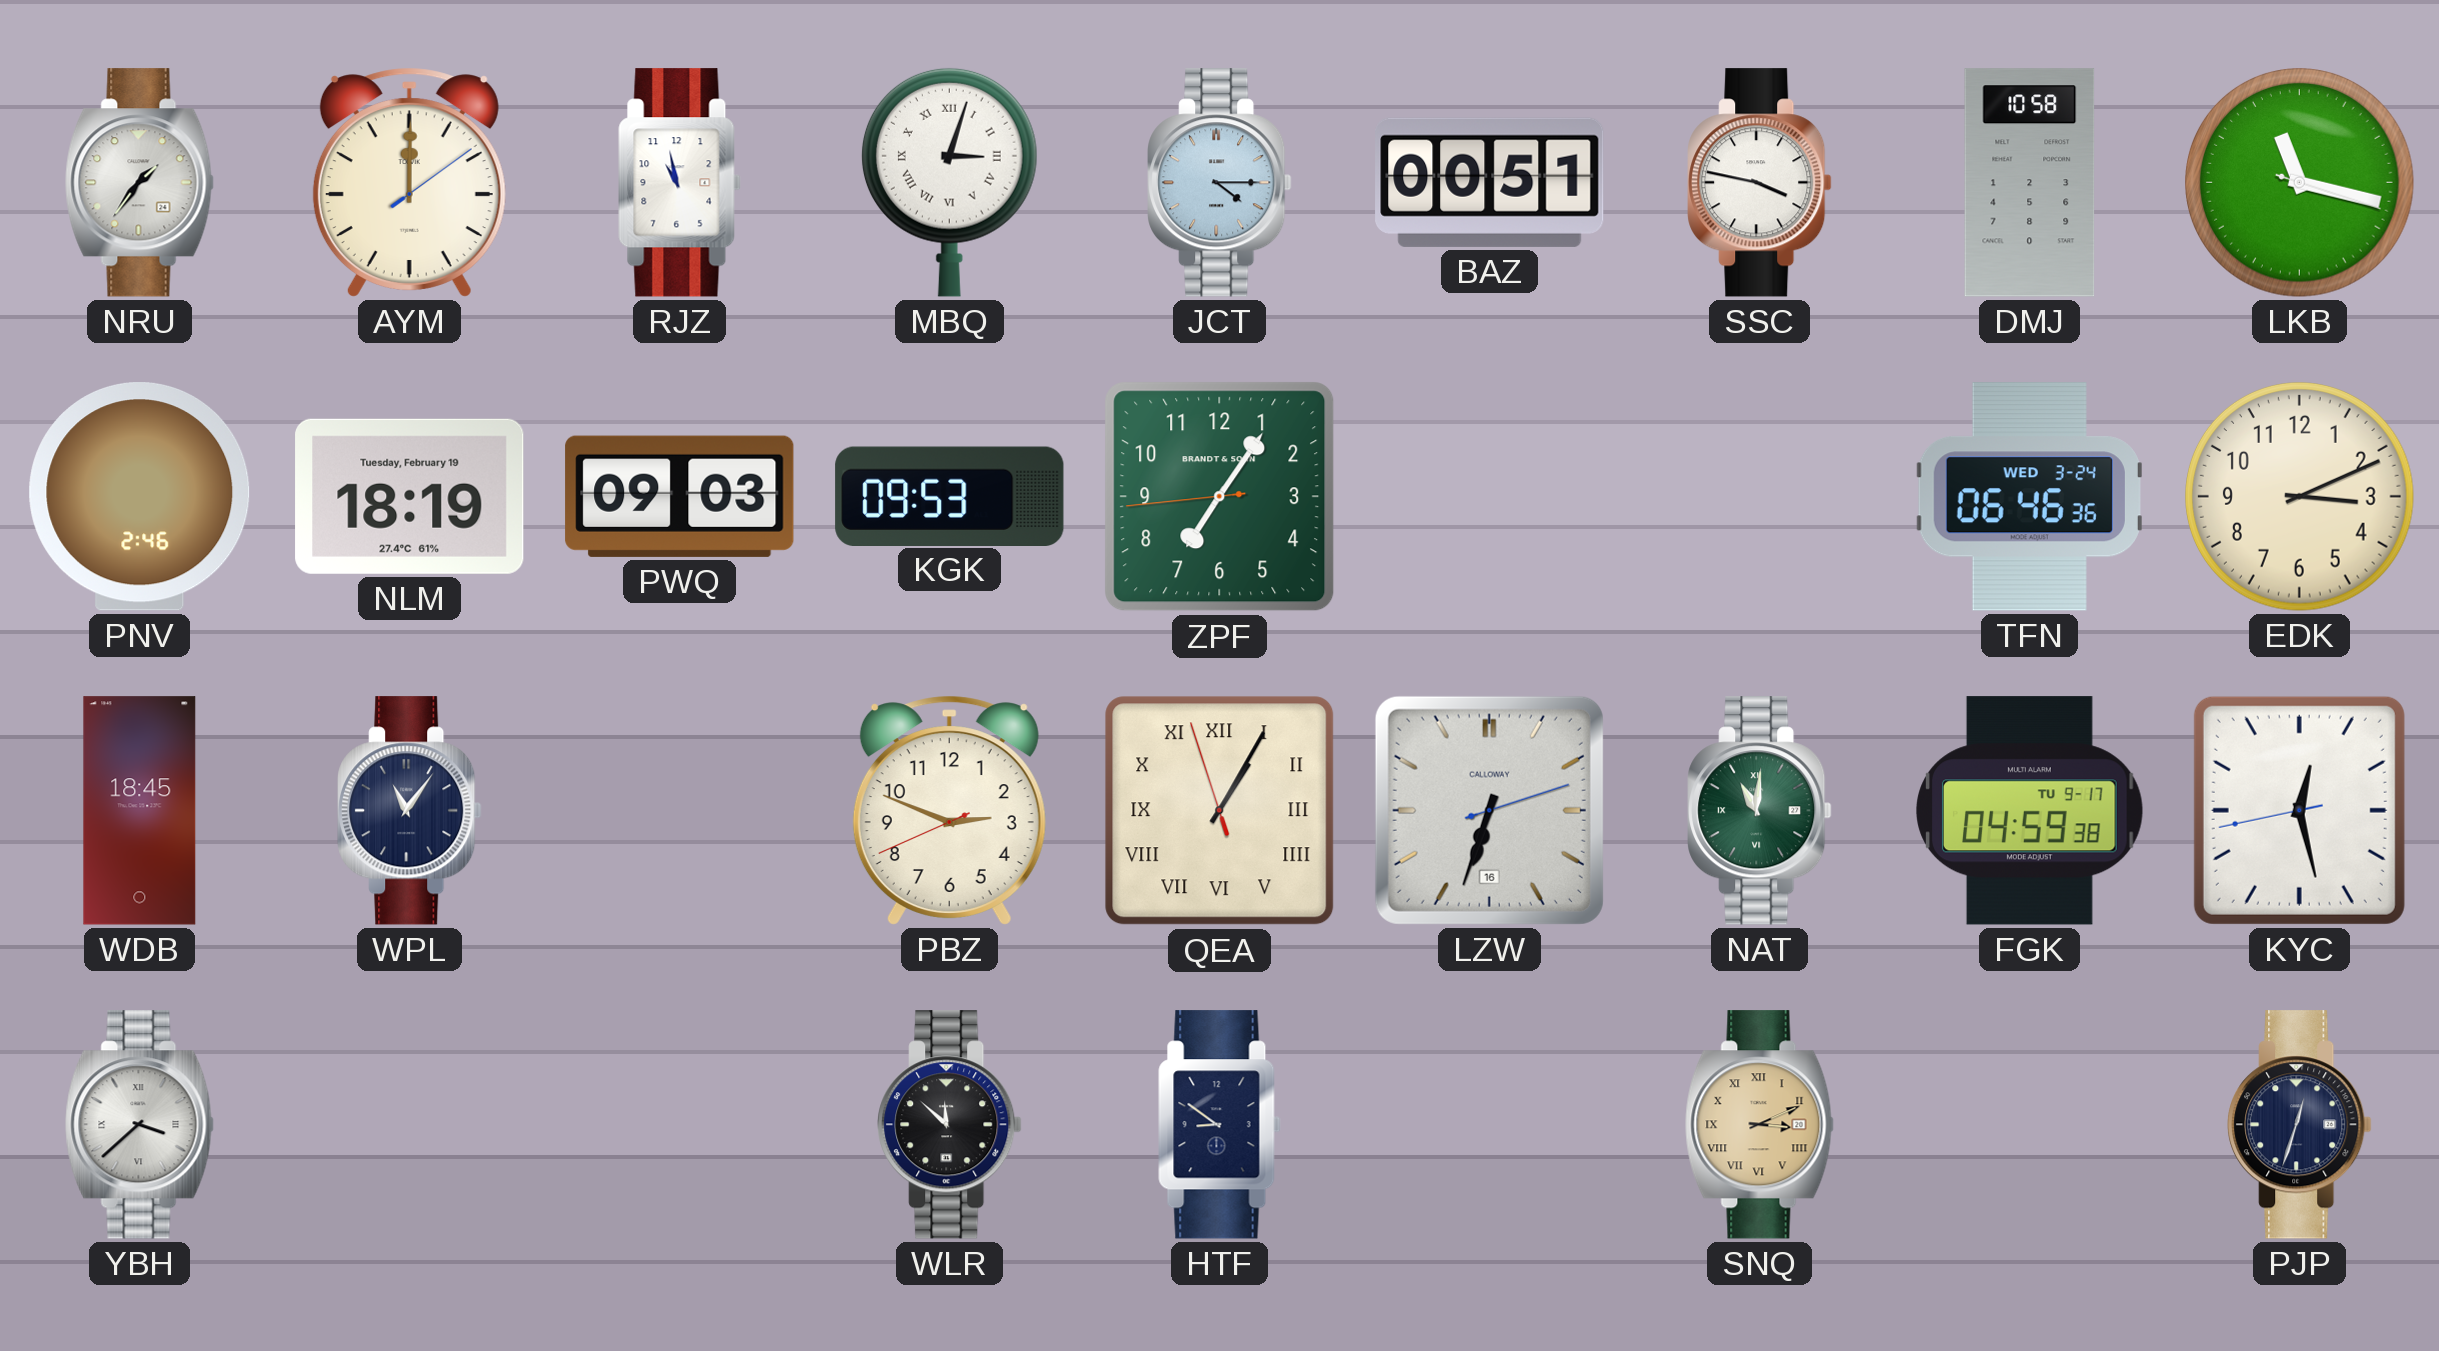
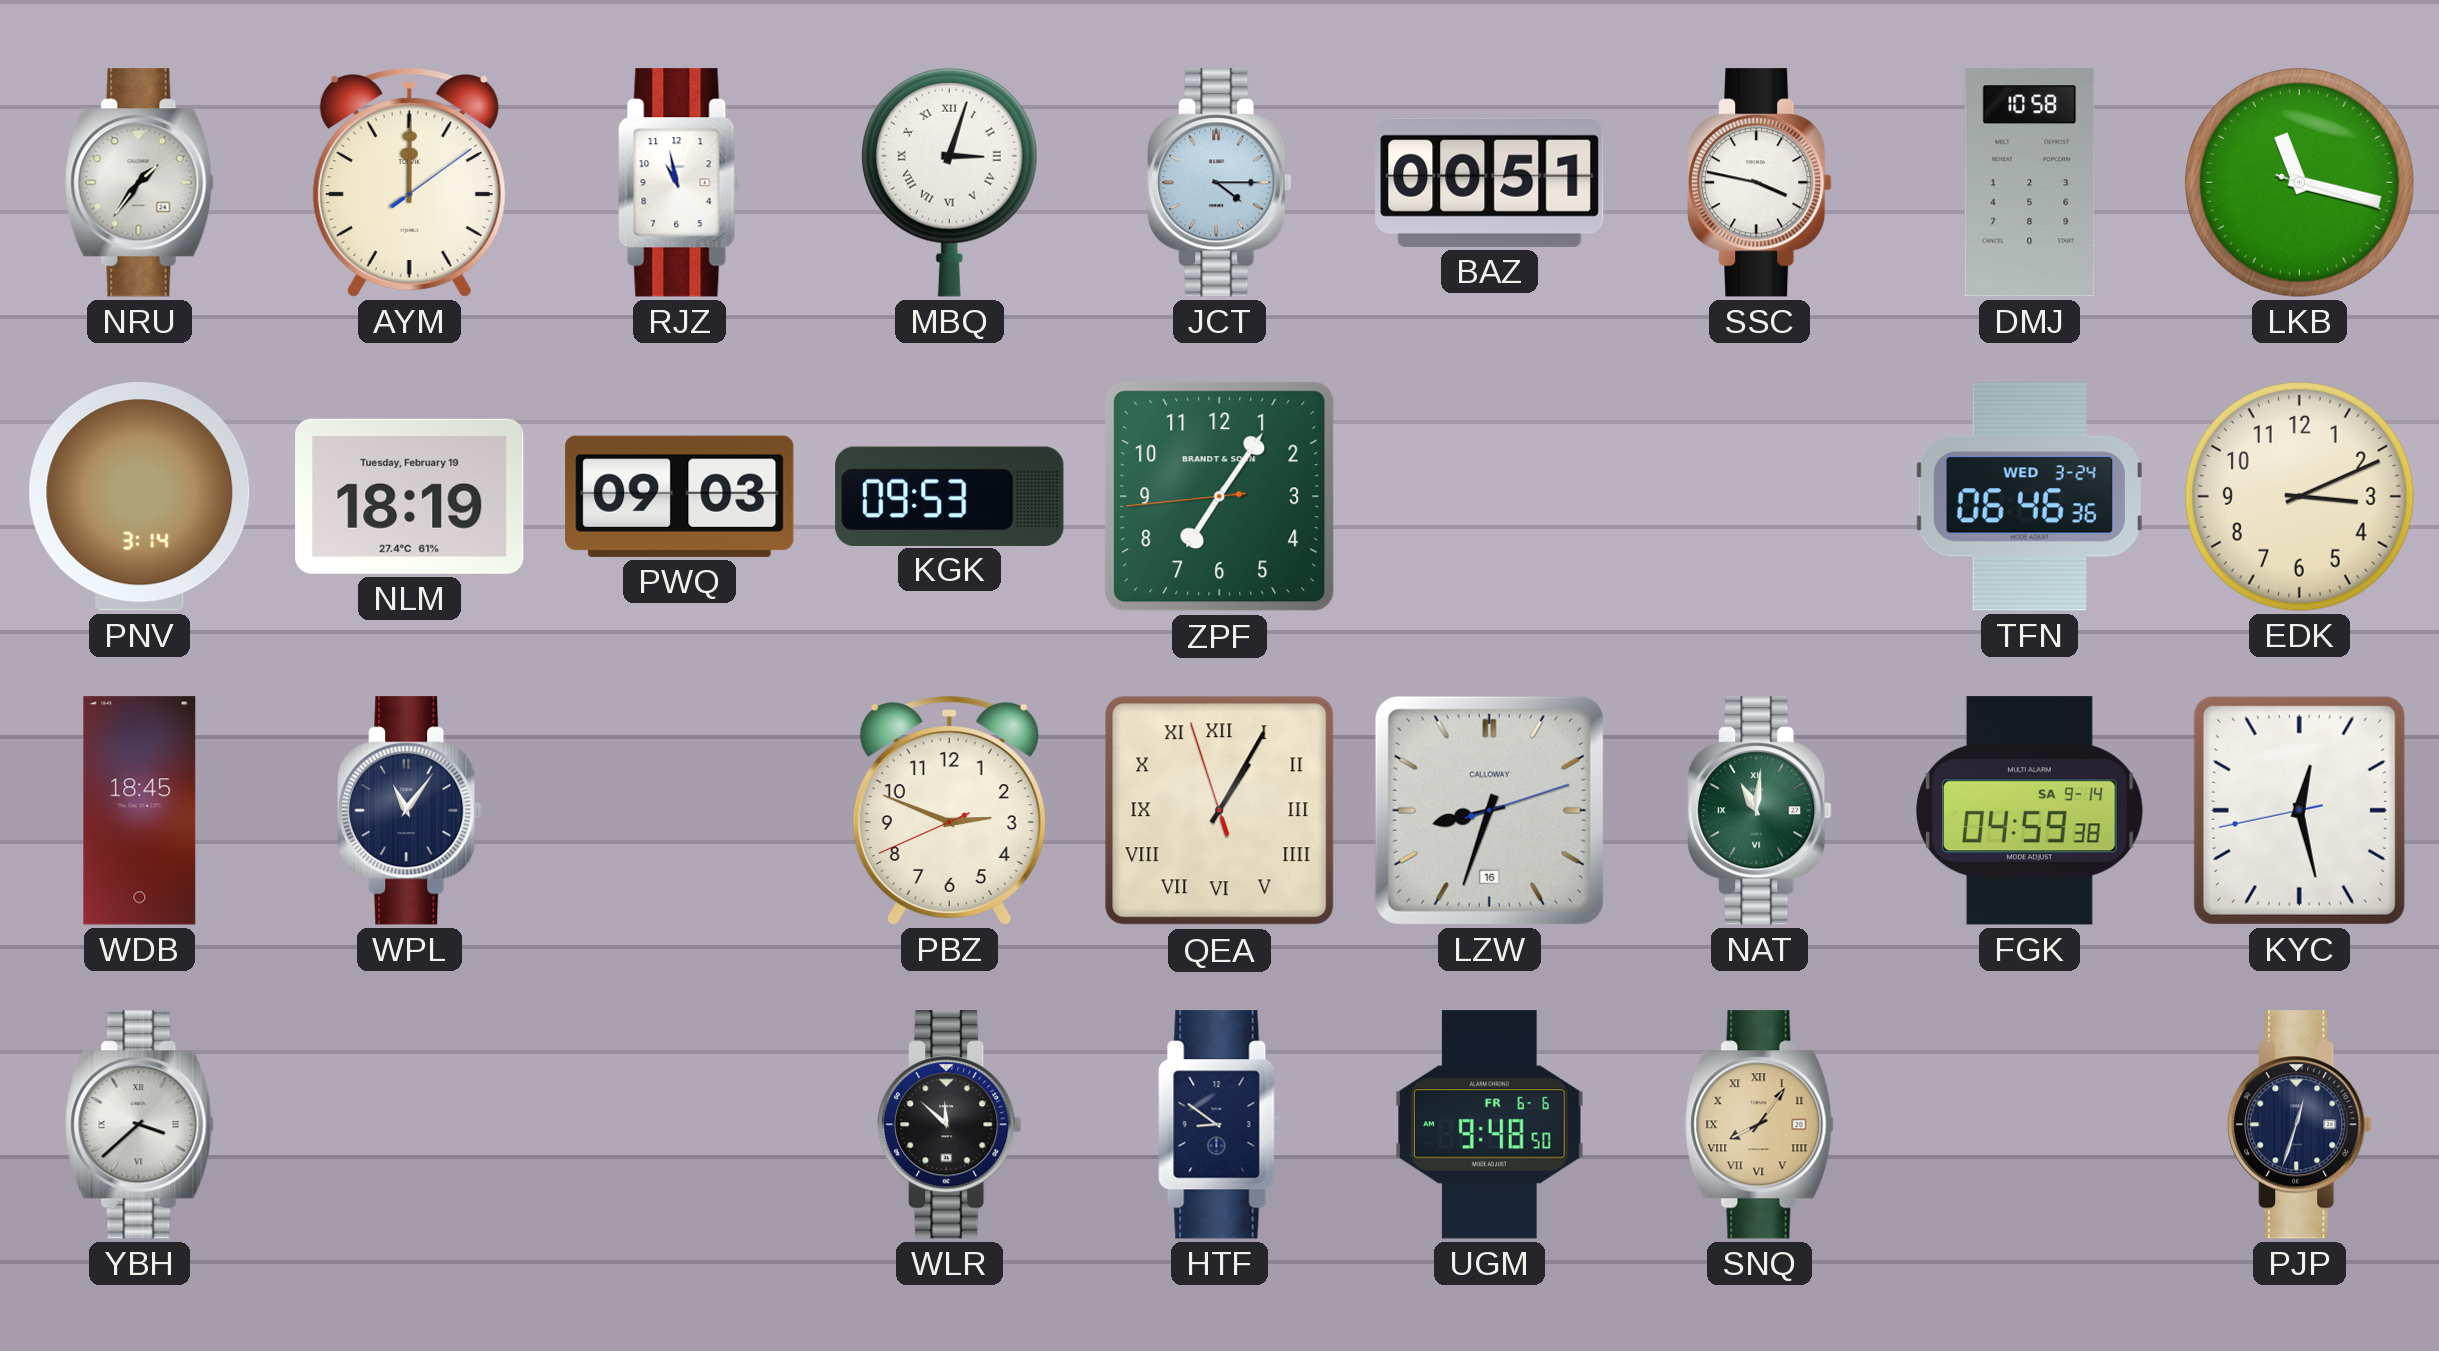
PNV: 2:46 -> 3:14 (140, 497)
LZW: 6:33 -> 8:33 (1489, 810)
FGK date: TU 9-17 -> SA 9-14 (2030, 811)
UGM: none -> 9:48 (1490, 1125)
SNQ: 3:11 -> 8:06 (1759, 1125)
